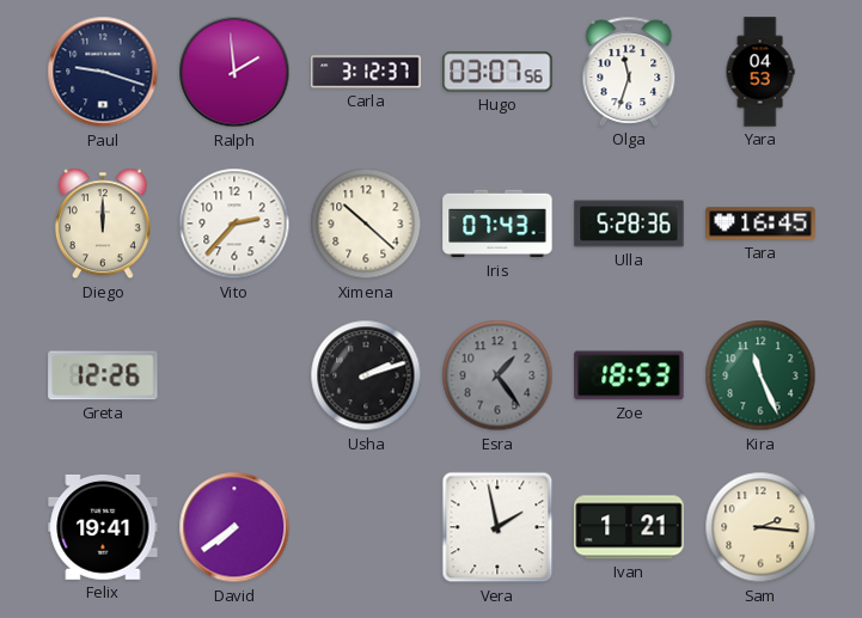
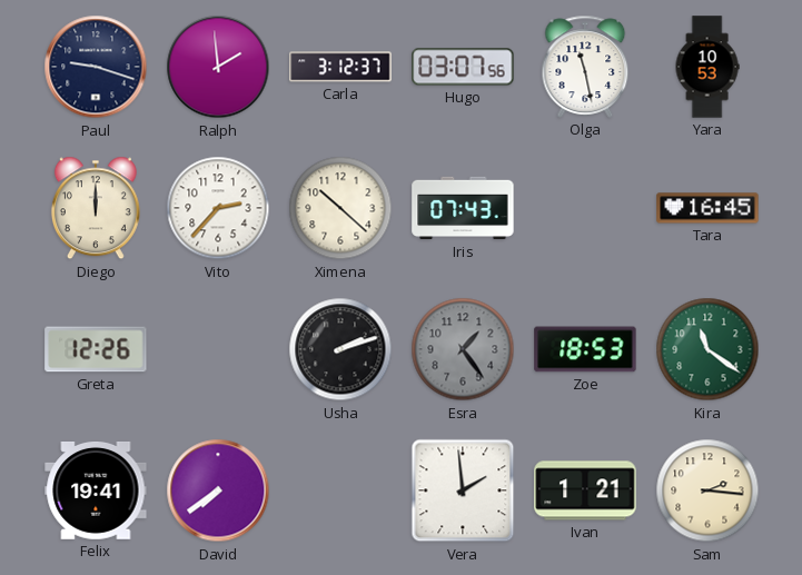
Olga: 11:33 -> 11:28 (585, 67)
Yara: 04:53 -> 10:53 (707, 67)
Ulla: 5:28 -> none (629, 224)
Kira: 11:26 -> 11:21 (707, 349)
Vera: 1:58 -> 1:59 (463, 490)
